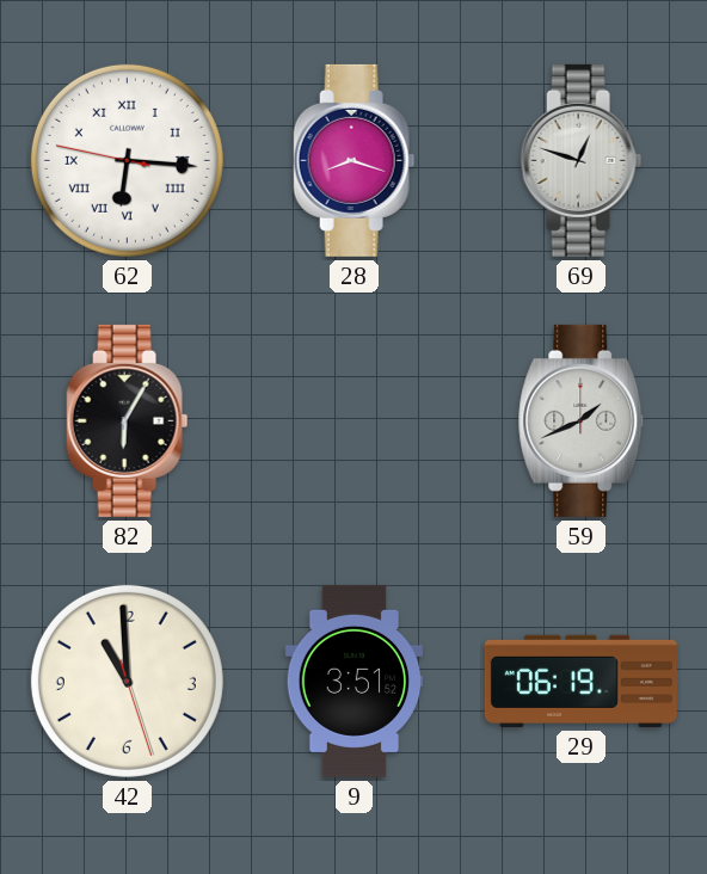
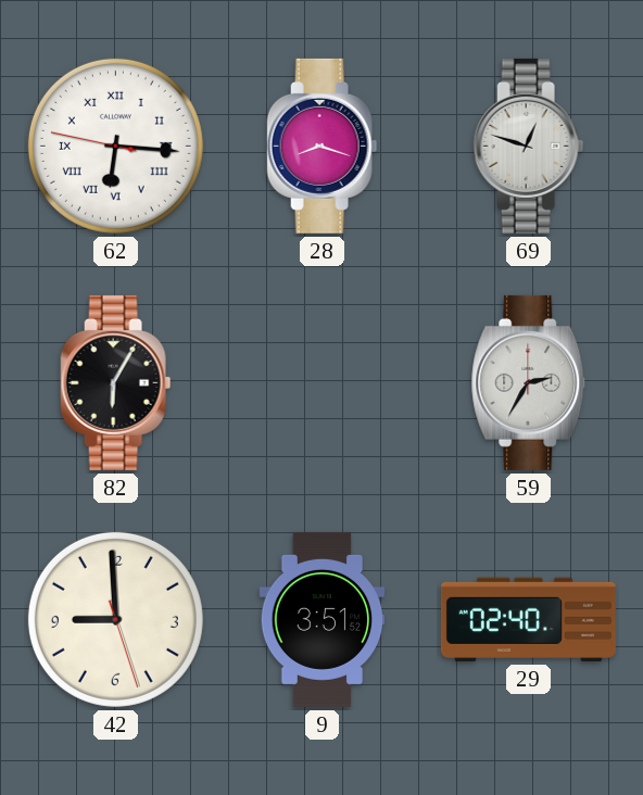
59: 1:41 -> 2:35 (529, 382)
42: 10:59 -> 8:59 (115, 619)
29: 06:19 -> 02:40 (528, 619)
